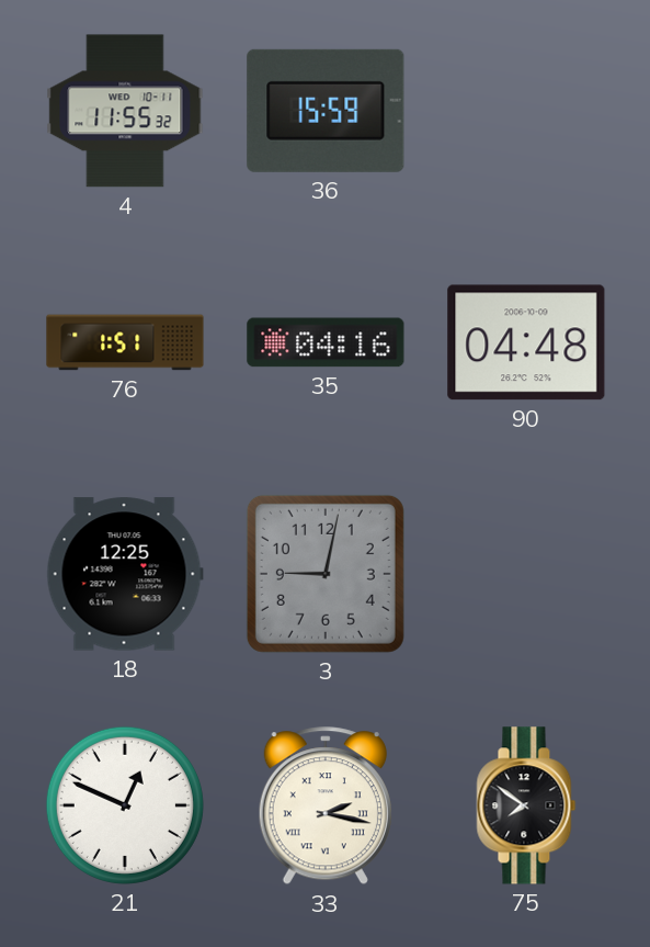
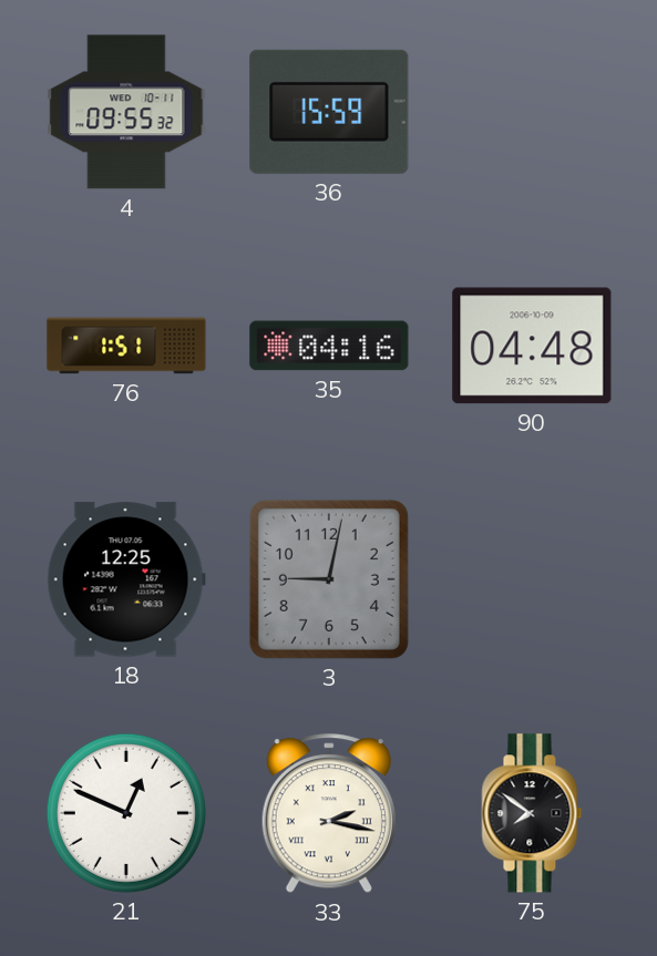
4: 11:55 -> 09:55 (126, 112)
